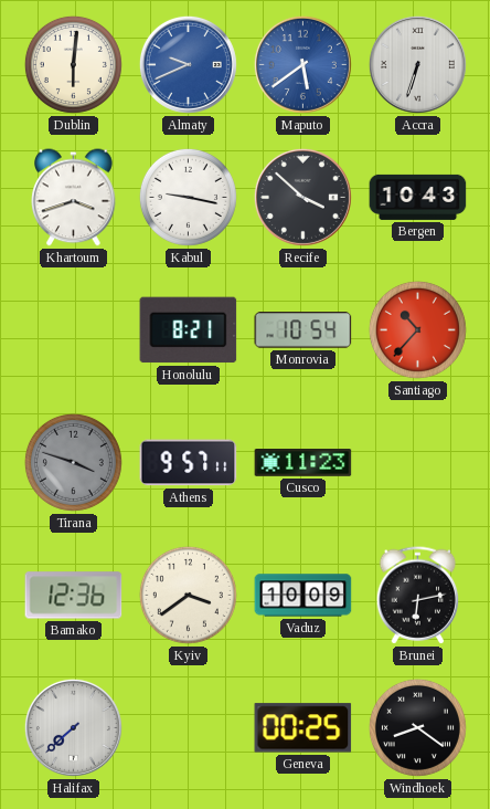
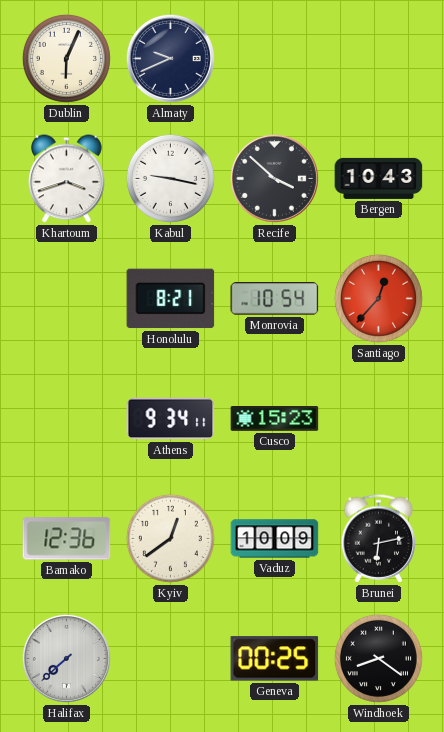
Dublin: 6:01 -> 6:04 (66, 58)
Almaty dial: blue -> navy (170, 58)
Maputo: 5:39 -> none (302, 64)
Accra: 6:33 -> none (417, 64)
Santiago: 10:37 -> 12:37 (378, 298)
Tirana: 3:48 -> none (73, 462)
Athens: 9:57 -> 9:34 (171, 419)
Cusco: 11:23 -> 15:23 (275, 419)
Kyiv: 3:39 -> 12:39 (170, 538)
